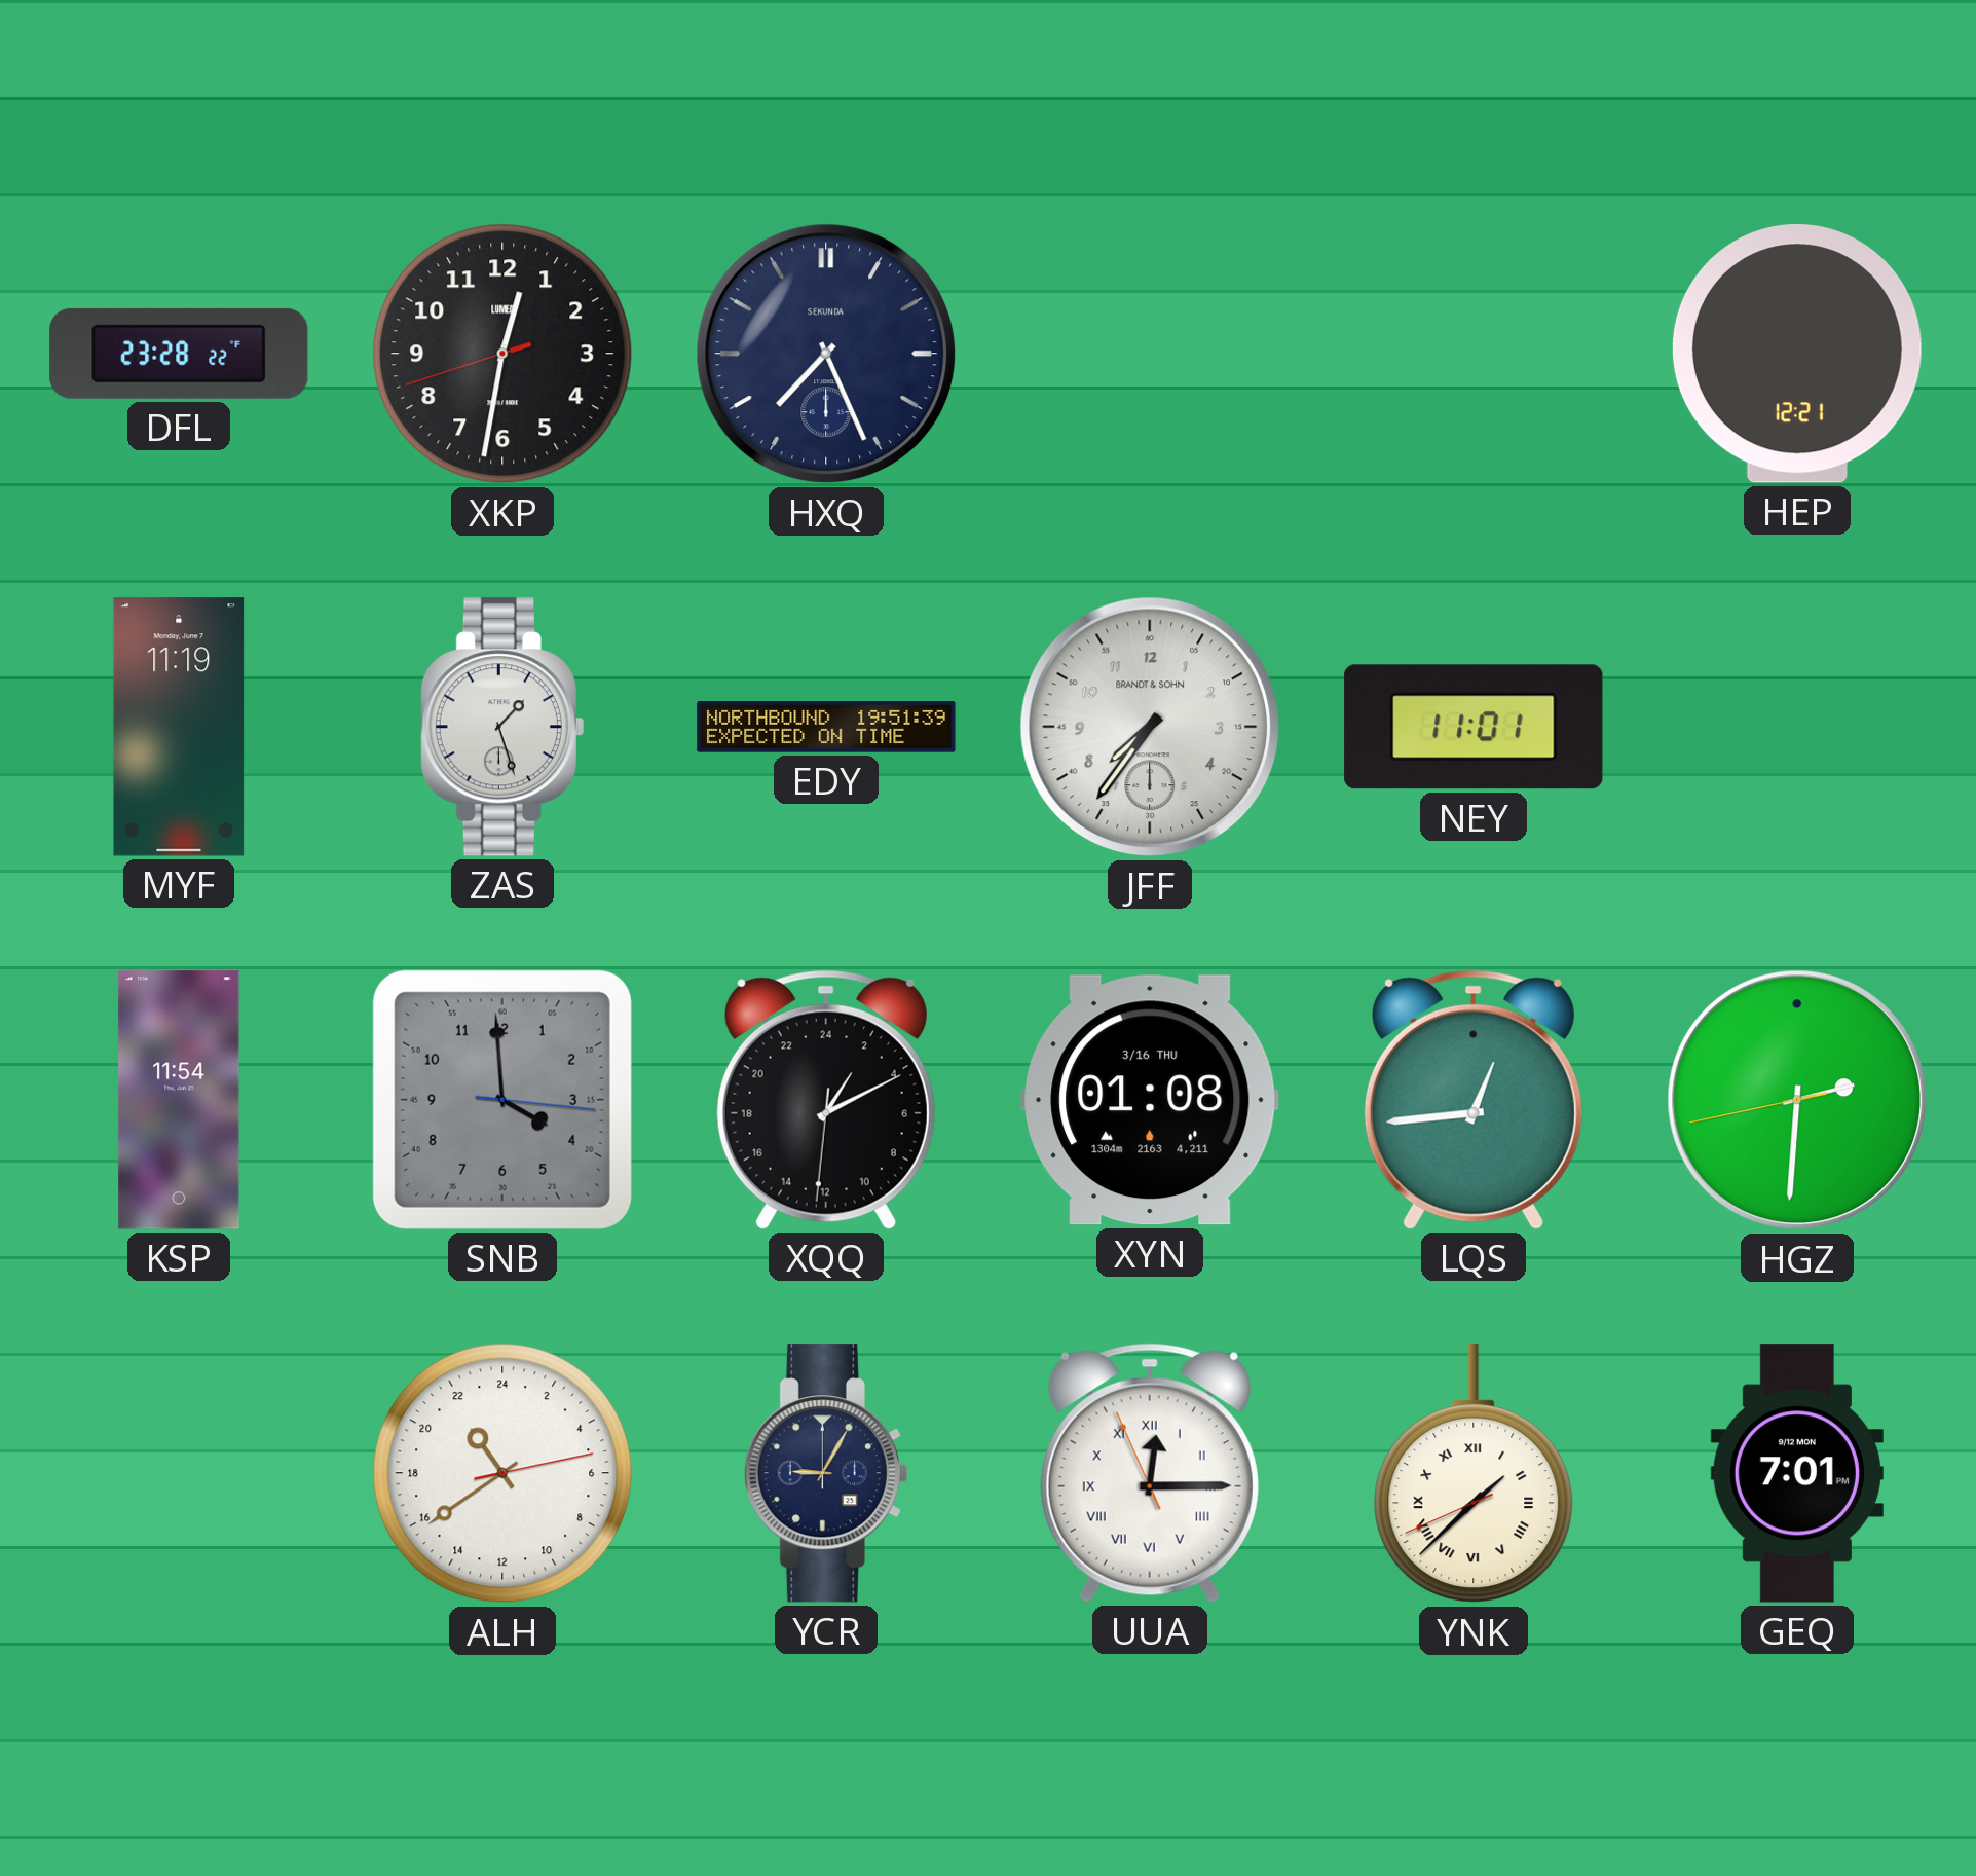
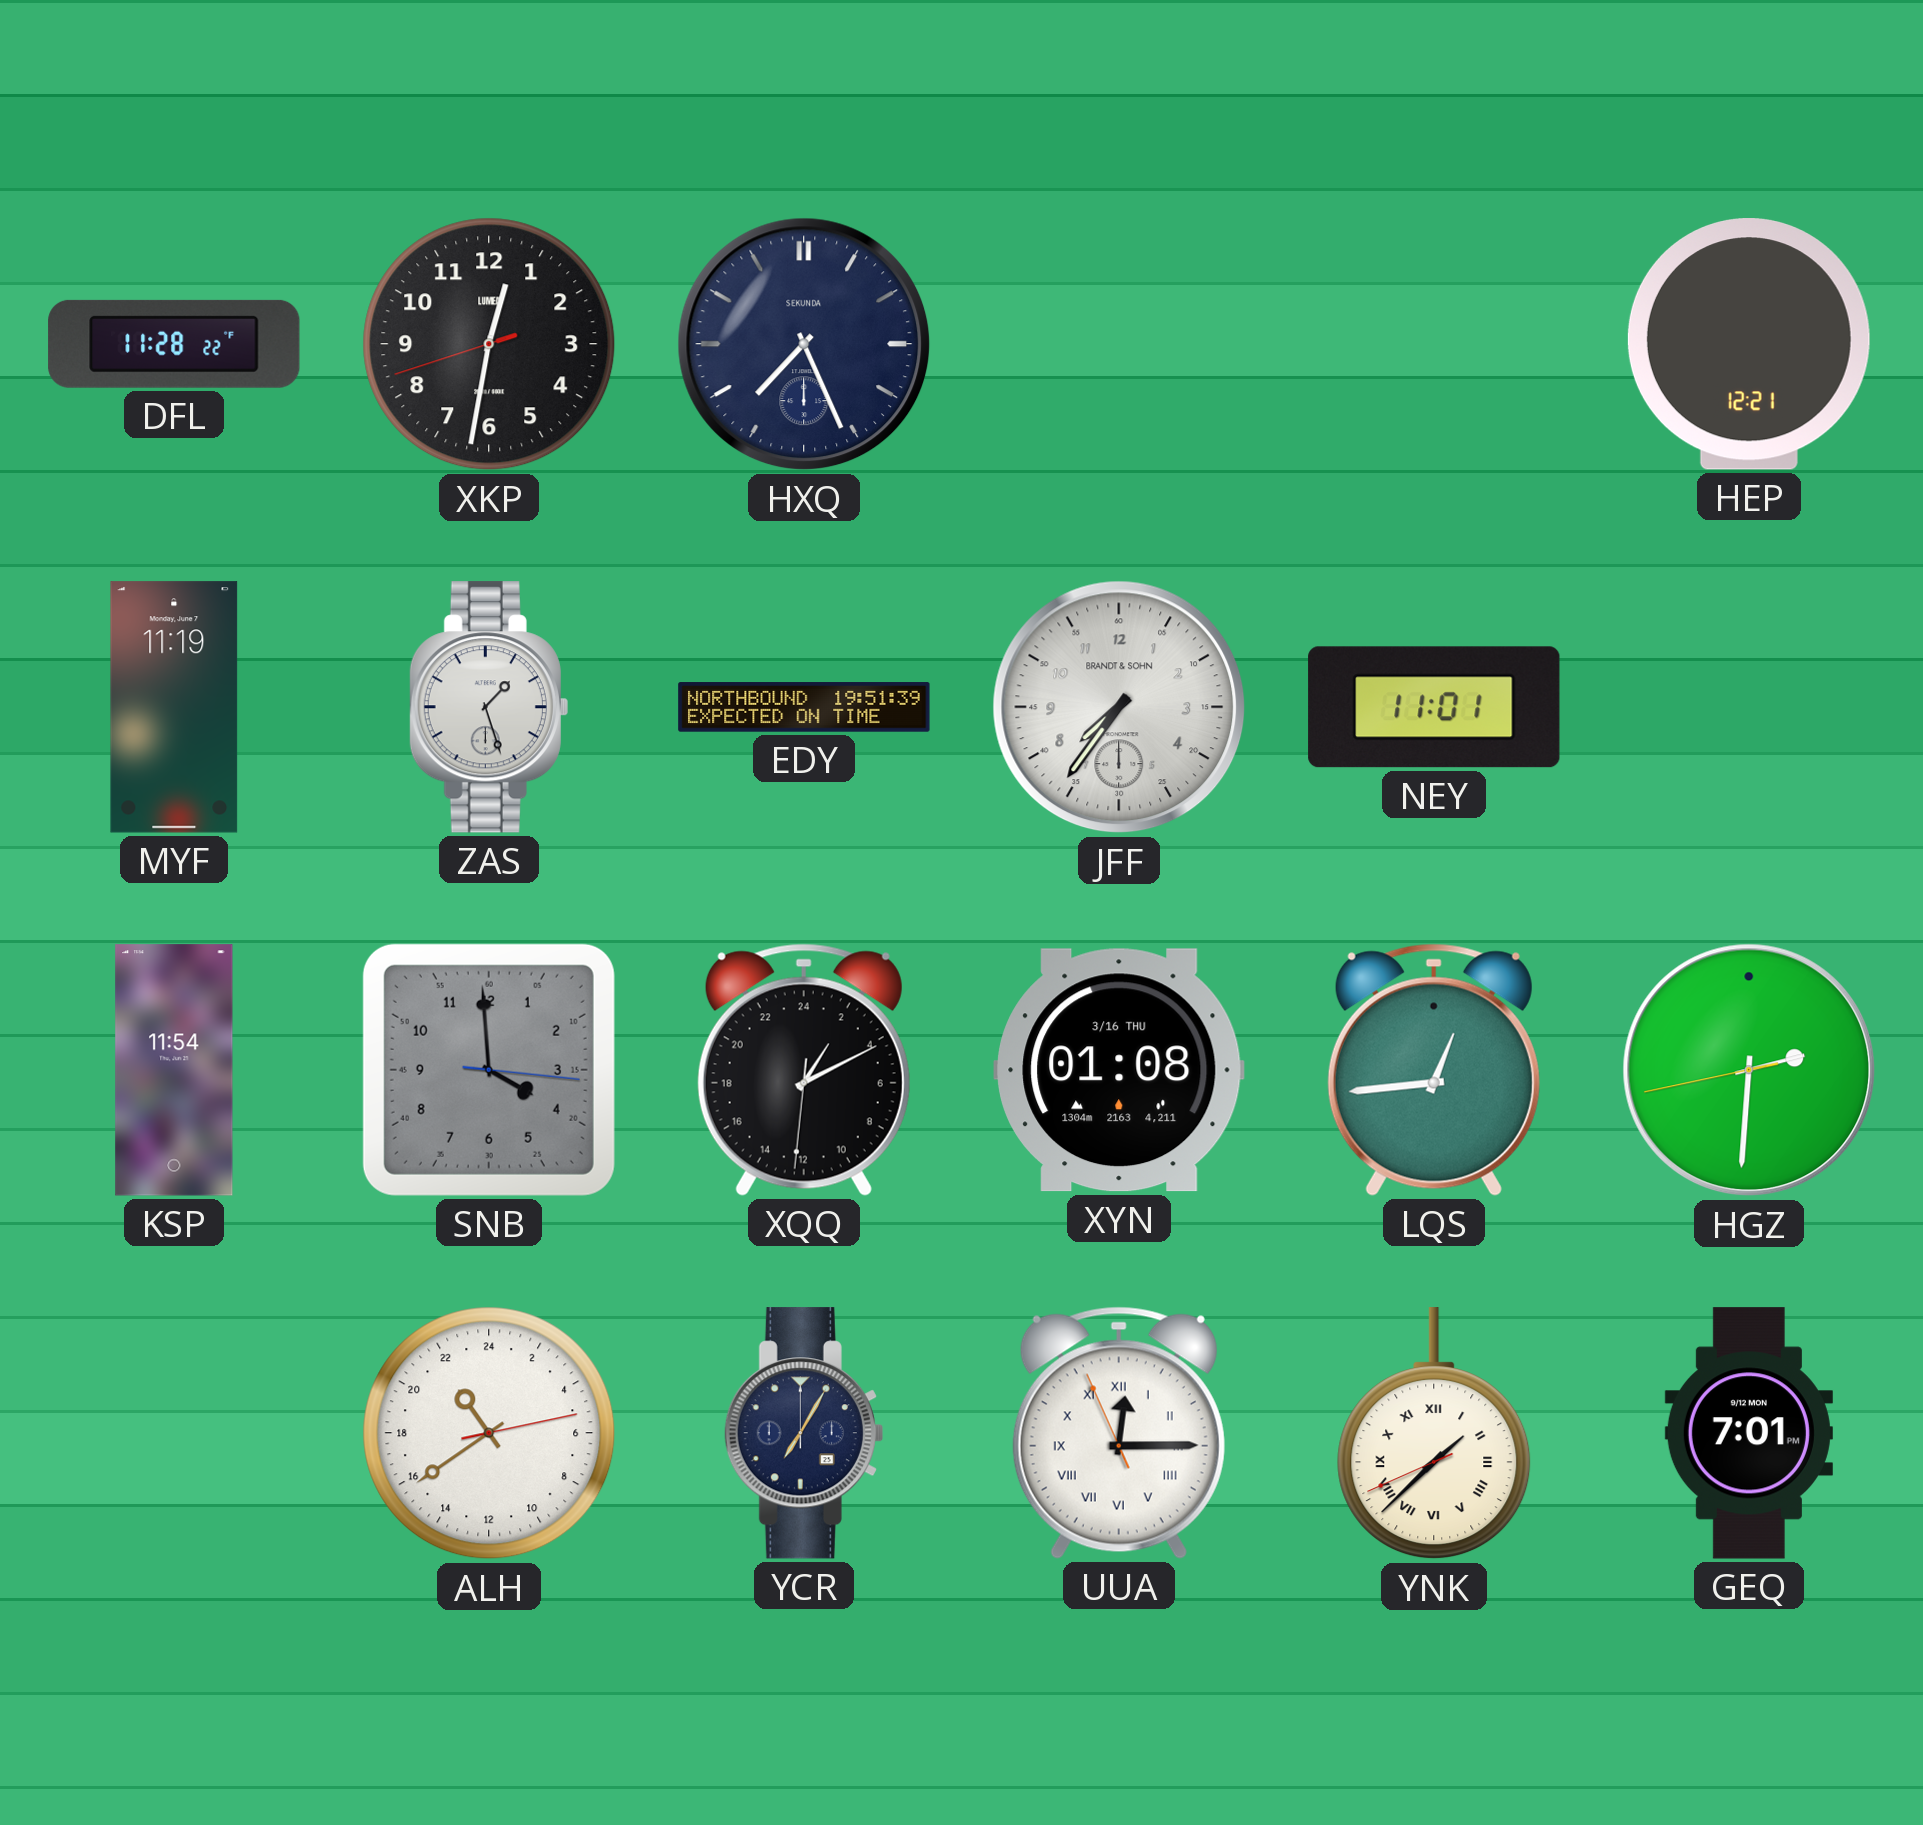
DFL: 23:28 -> 11:28 (174, 344)
YCR: 9:05 -> 7:05 (804, 1433)
